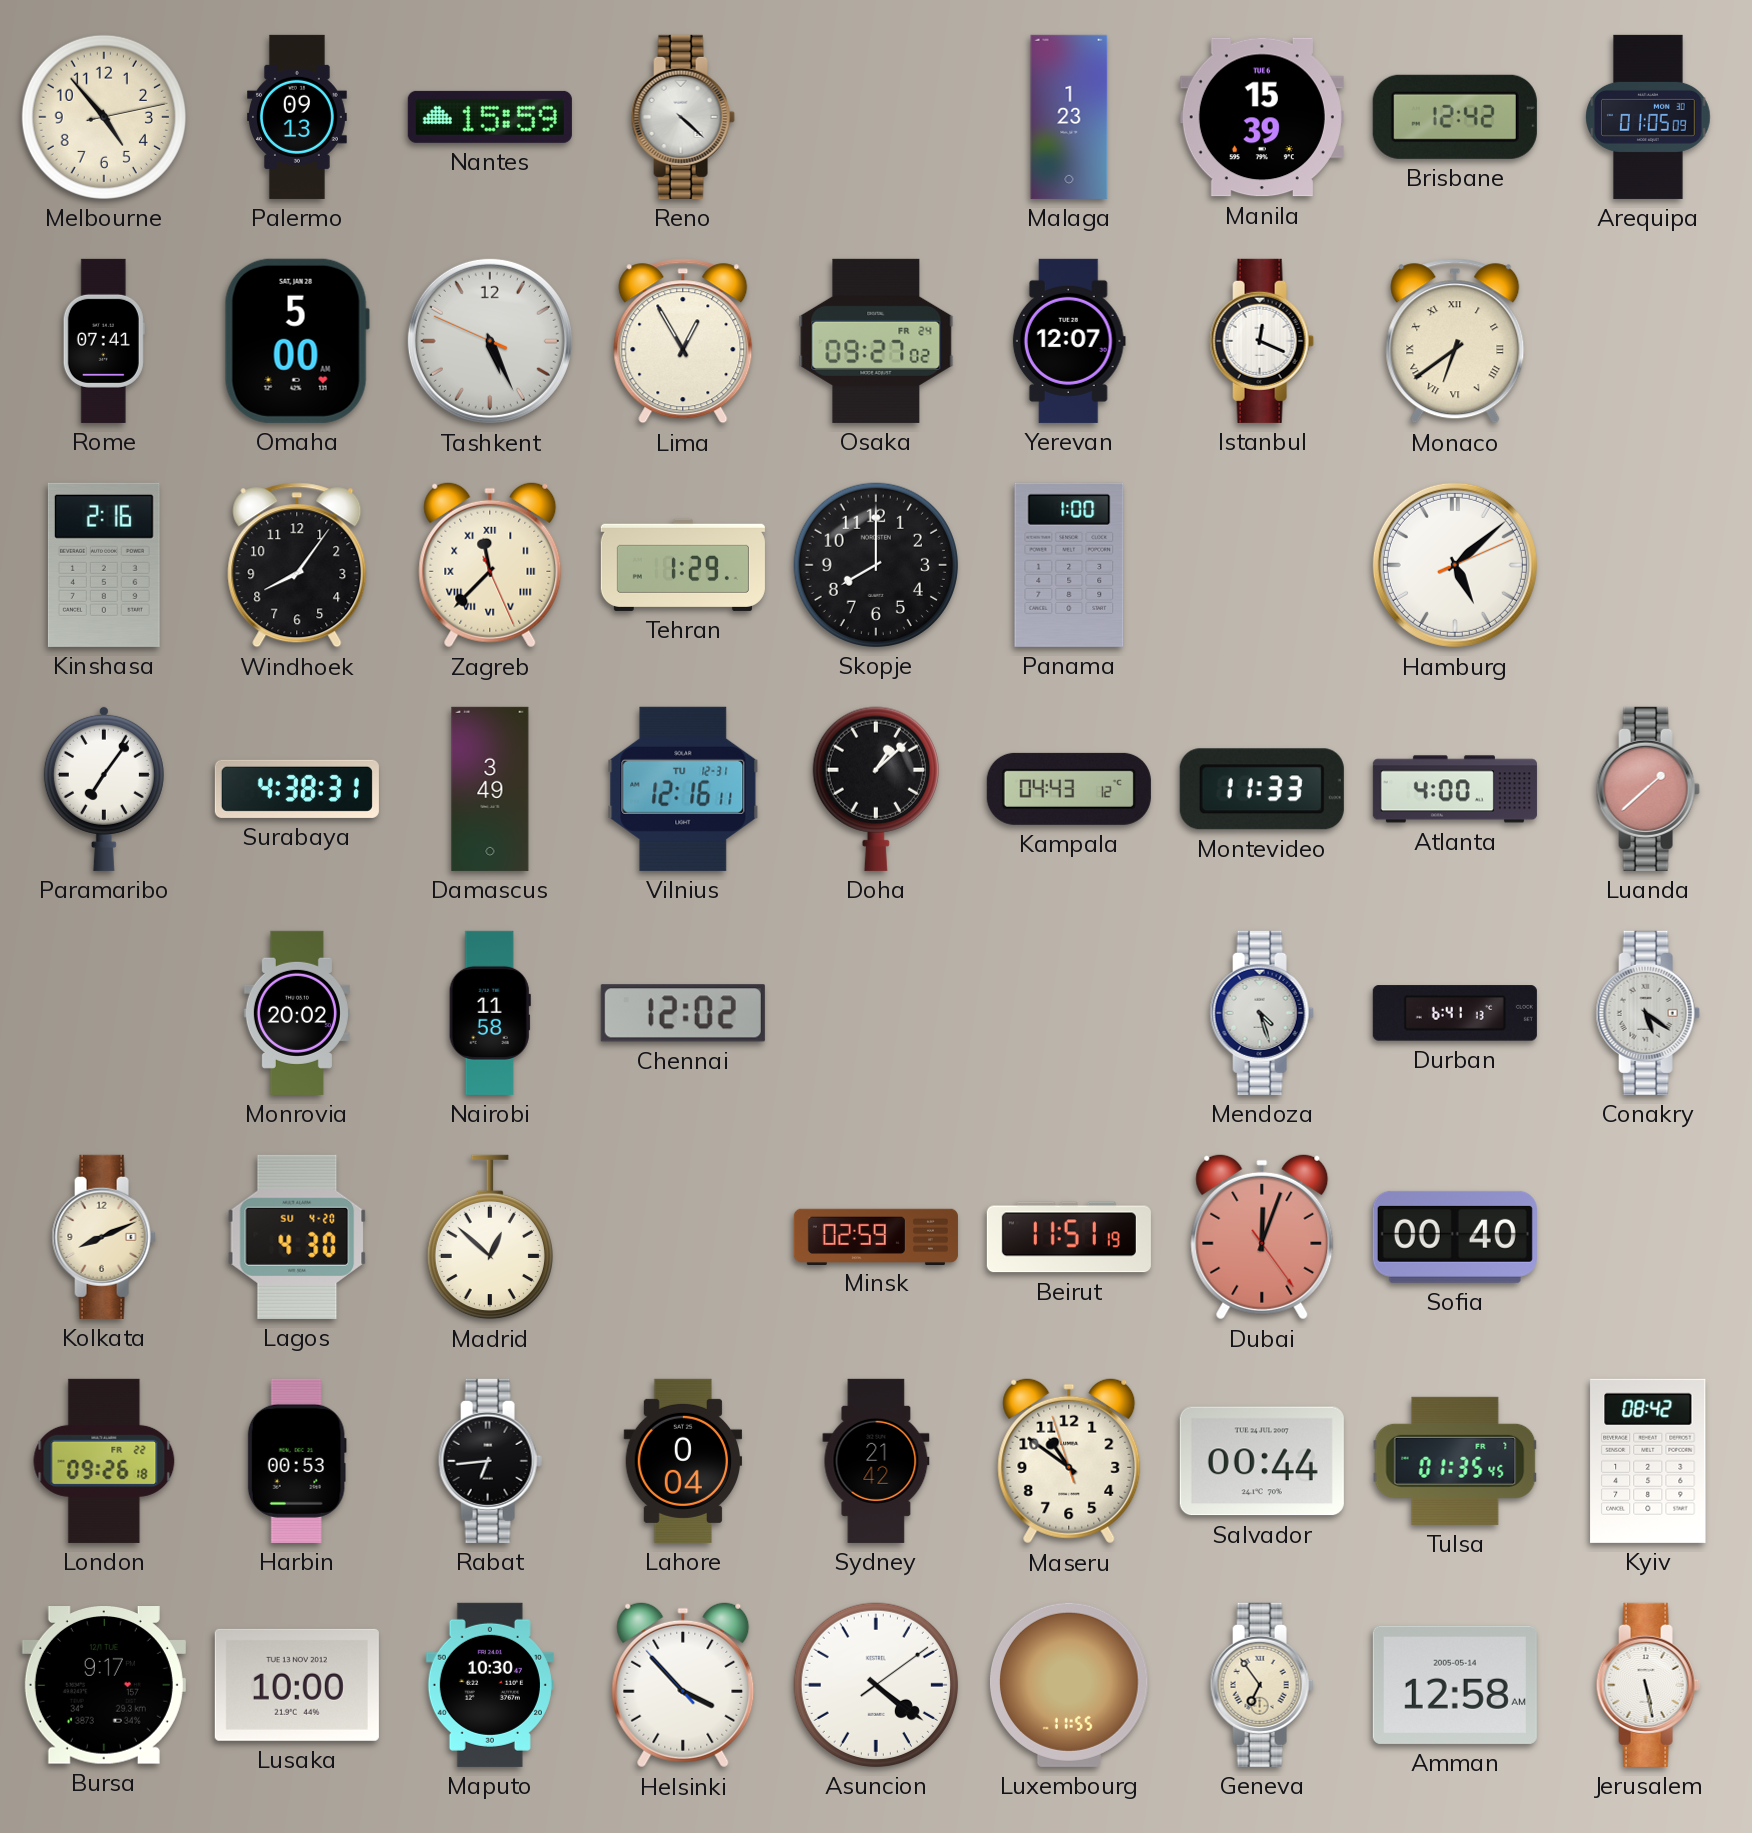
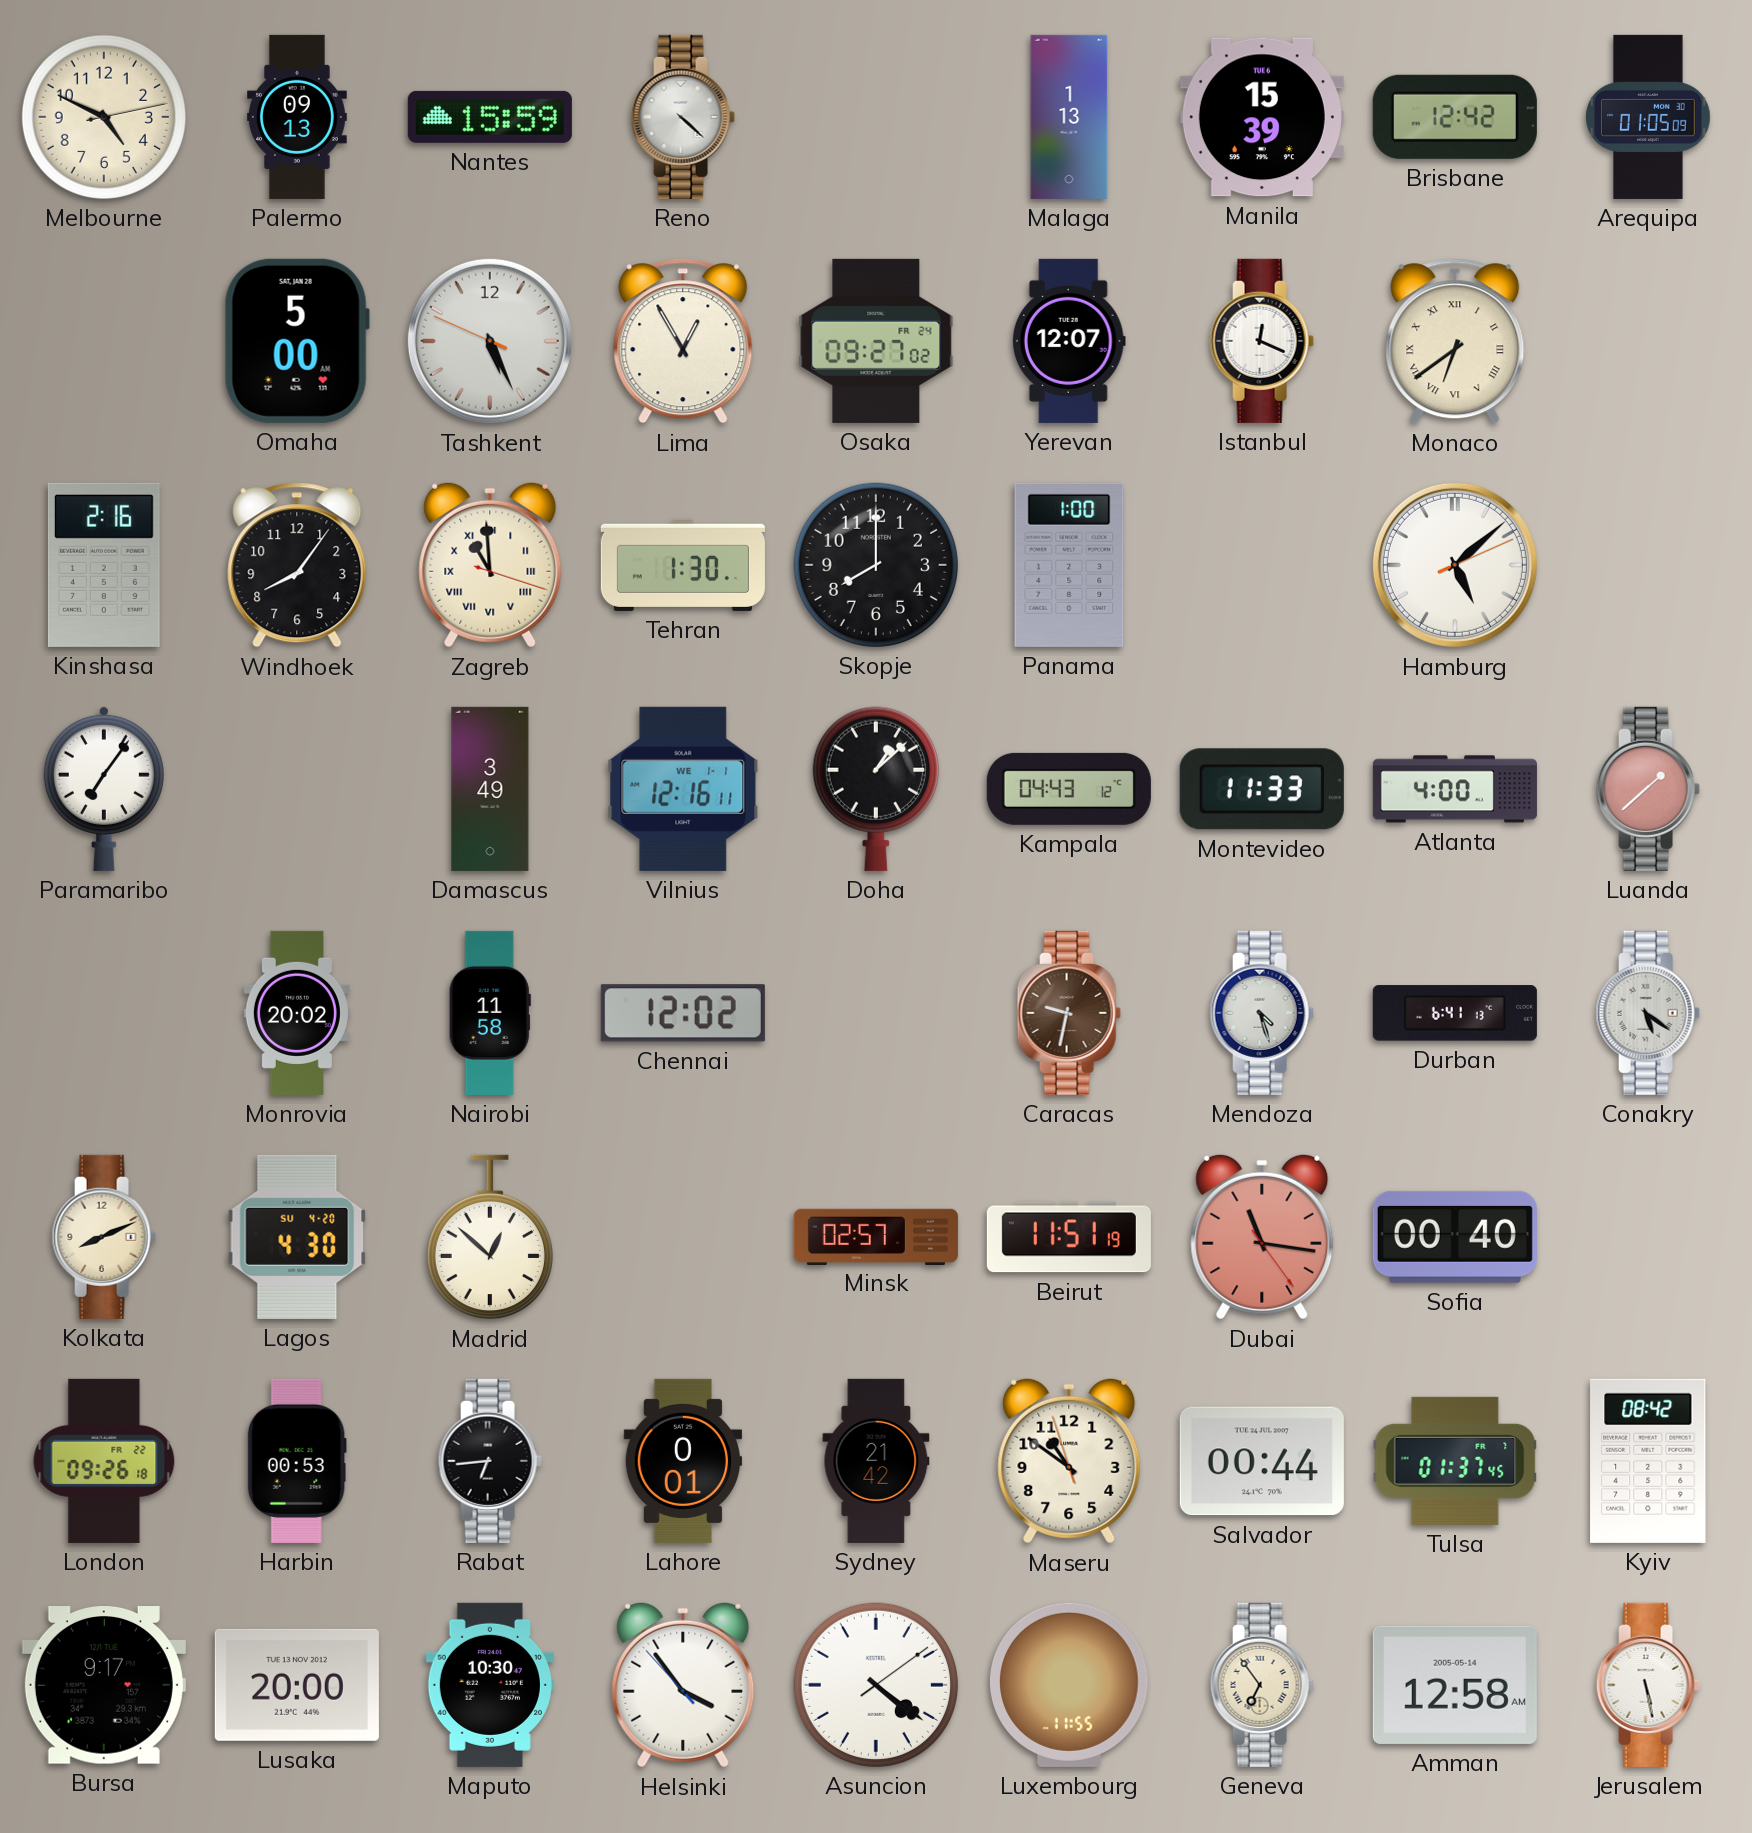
Melbourne: 4:53 -> 4:49 (104, 117)
Malaga: 1:23 -> 1:13 (1069, 117)
Rome: 07:41 -> none (104, 341)
Zagreb: 11:37 -> 10:59 (490, 565)
Tehran: 1:29 -> 1:30 (683, 565)
Surabaya: 4:38 -> none (297, 789)
Vilnius date: TU 12-31 -> WE 1-1 (683, 789)
Caracas: none -> 9:32 (1069, 1013)
Minsk: 02:59 -> 02:57 (876, 1236)
Dubai: 12:03 -> 11:16 (1262, 1237)
Lahore: 0:04 -> 0:01 (683, 1461)
Tulsa: 01:35 -> 01:37 (1455, 1461)
Lusaka: 10:00 -> 20:00 (297, 1685)
Helsinki: 3:52 -> 3:53 (683, 1685)
